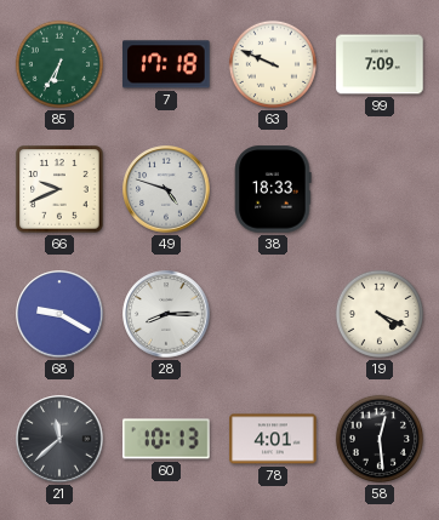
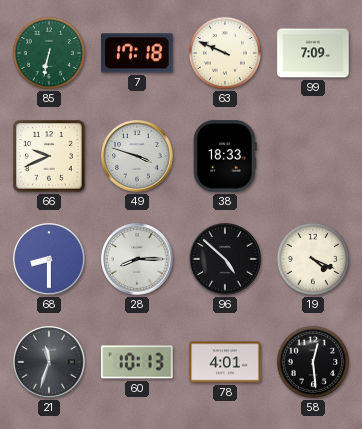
85: 6:35 -> 6:32 (49, 53)
49: 4:48 -> 3:48 (137, 156)
68: 9:20 -> 8:30 (49, 259)
96: none -> 4:52 (225, 259)
21: 11:38 -> 11:33 (49, 362)
